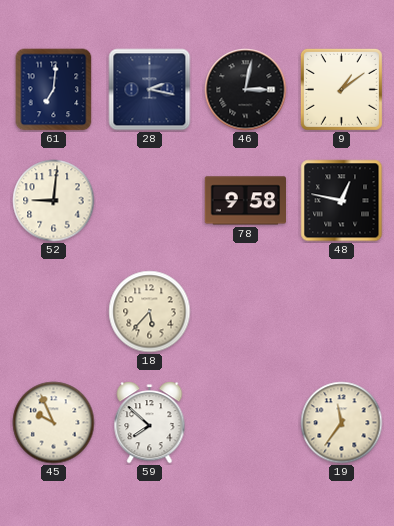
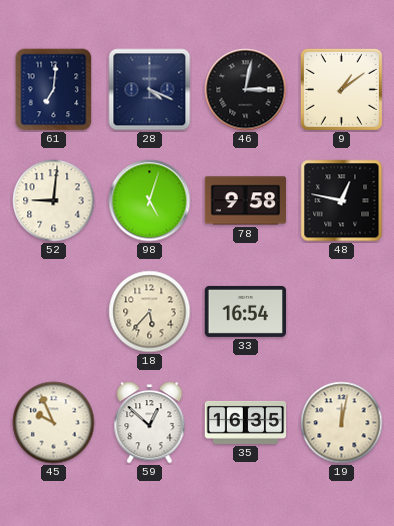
28: 2:17 -> 4:19 (150, 90)
98: none -> 5:03 (150, 201)
33: none -> 16:54 (246, 311)
59: 7:52 -> 12:52 (150, 423)
35: none -> 16:35 (246, 422)
19: 11:36 -> 12:02 (342, 423)
